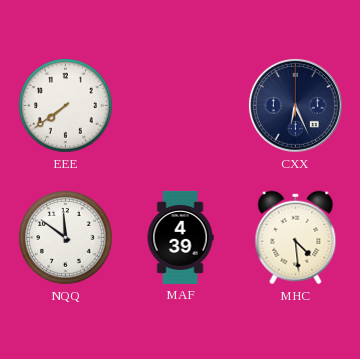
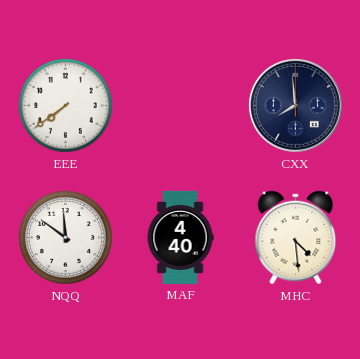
CXX: 6:26 -> 7:59 (295, 105)
MAF: 4:39 -> 4:40 (180, 237)
